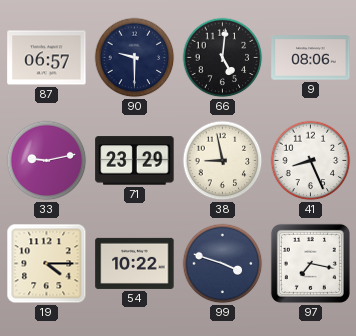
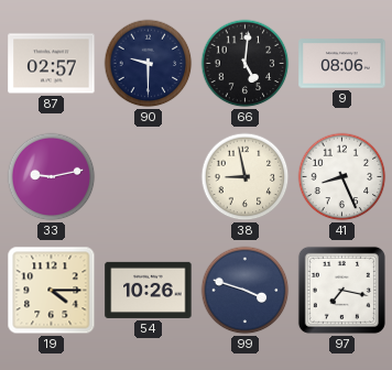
87: 06:57 -> 02:57 (52, 64)
71: 23:29 -> none (135, 161)
54: 10:22 -> 10:26 (149, 290)
